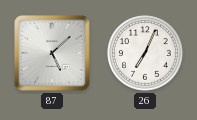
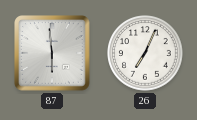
87: 5:08 -> 5:59 (53, 54)
